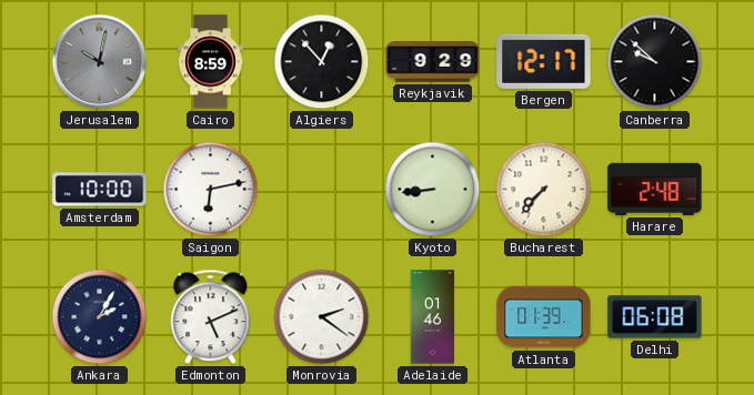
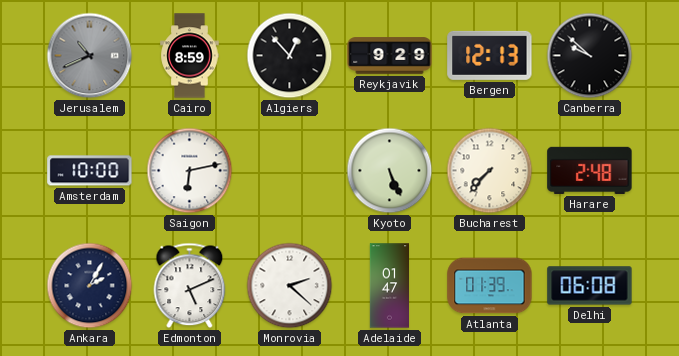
Jerusalem: 10:02 -> 10:41 (90, 56)
Bergen: 12:17 -> 12:13 (490, 55)
Kyoto: 8:44 -> 5:26 (390, 171)
Monrovia: 2:21 -> 2:22 (290, 286)
Adelaide: 01:46 -> 01:47 (390, 286)
